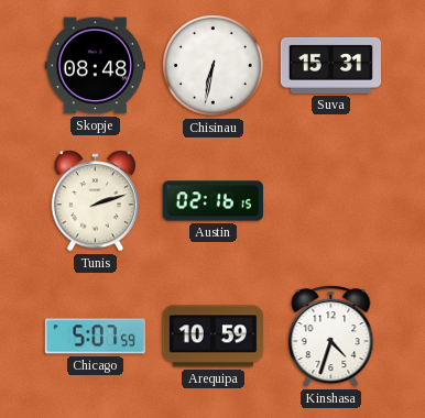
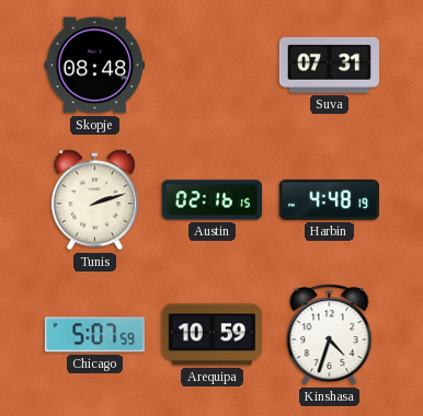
Chisinau: 6:32 -> none (212, 65)
Suva: 15:31 -> 07:31 (329, 65)
Harbin: none -> 4:48 (329, 199)
